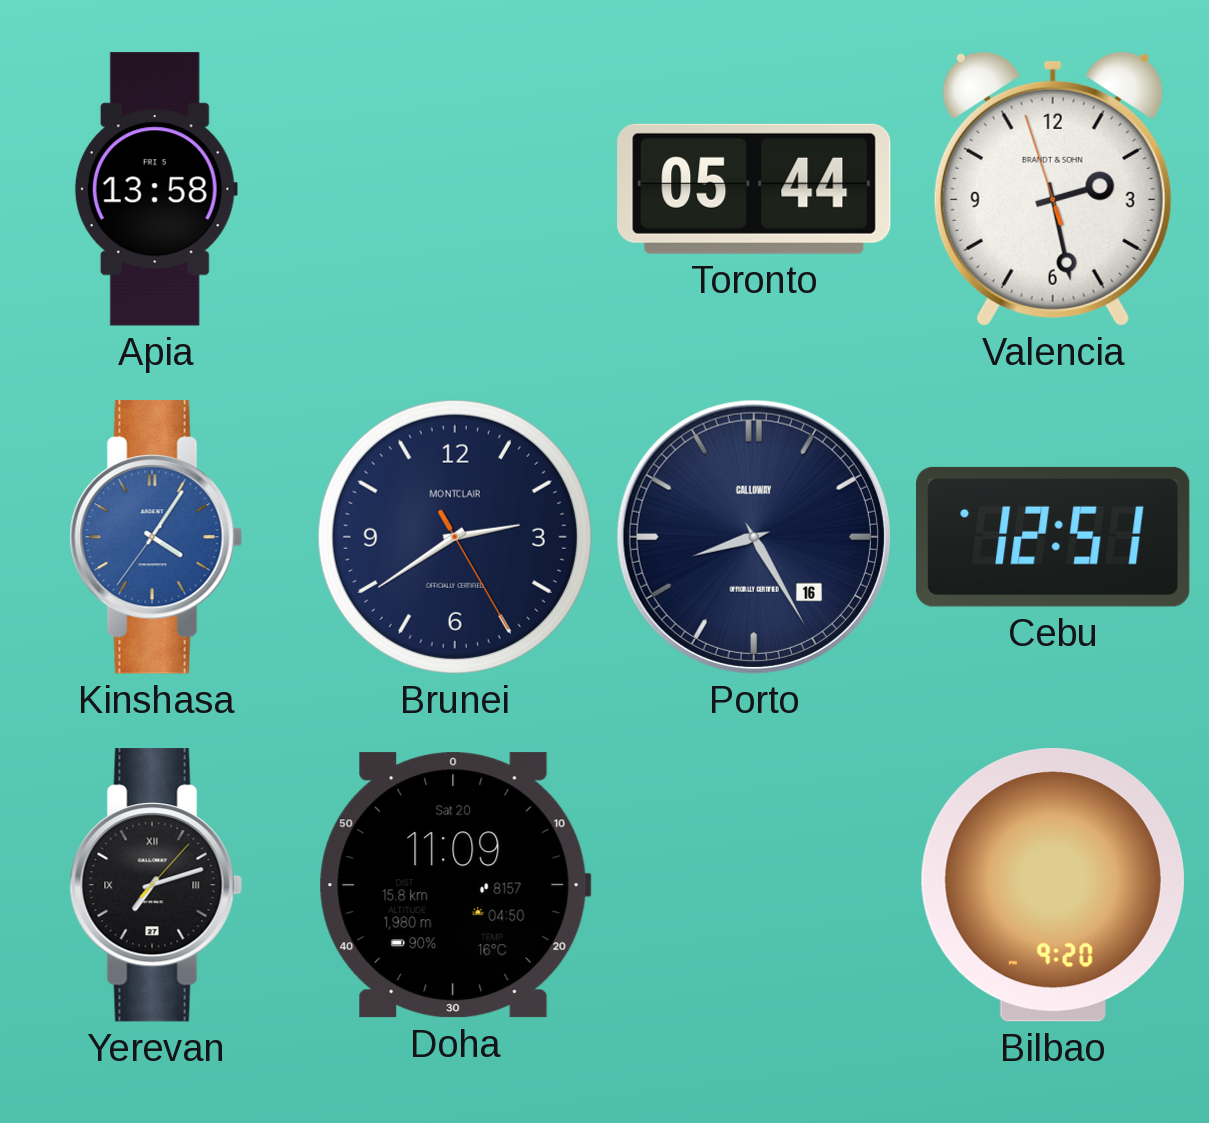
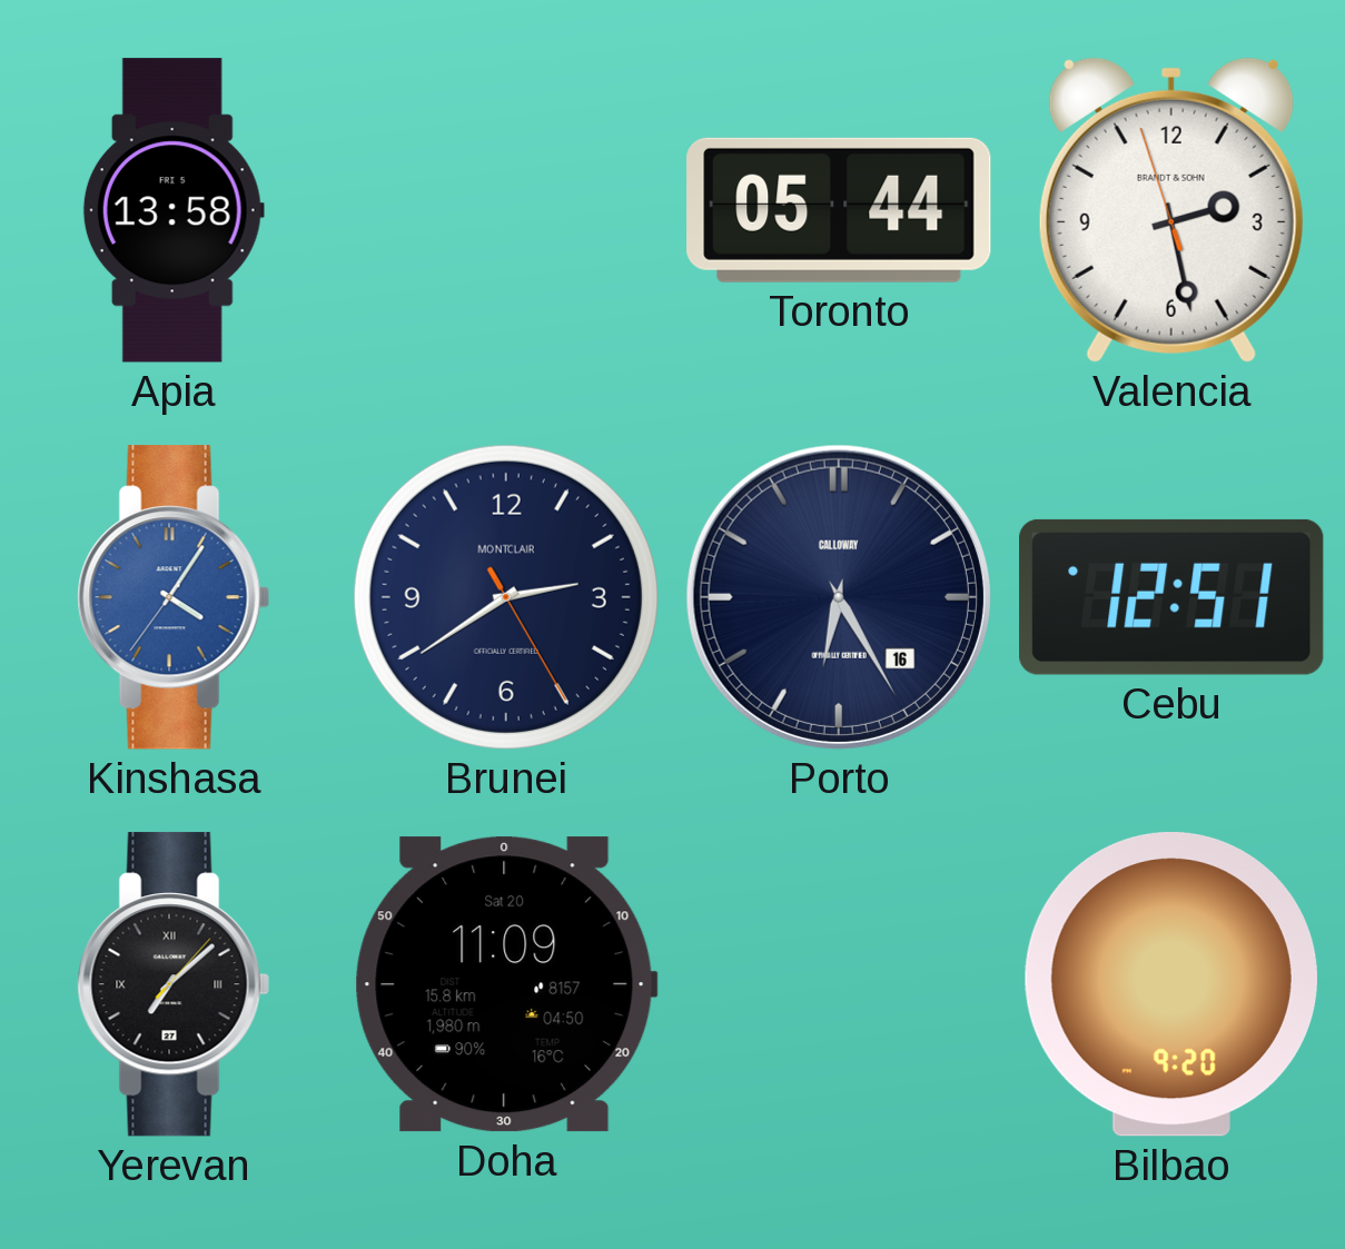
Porto: 8:25 -> 6:25 (839, 597)
Yerevan: 7:12 -> 7:08 (174, 984)
